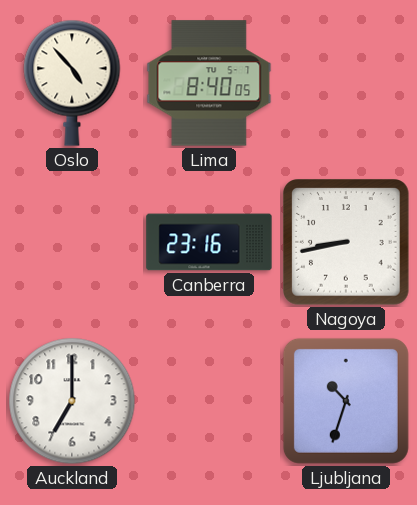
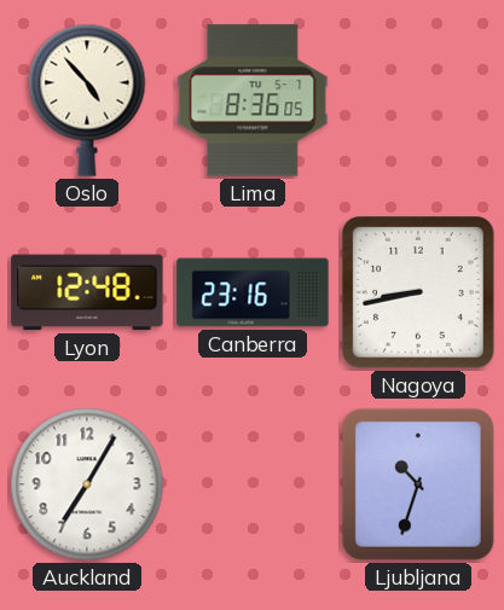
Lima: 8:40 -> 8:36 (253, 100)
Lyon: none -> 12:48 (87, 292)
Auckland: 7:00 -> 7:05 (87, 484)
